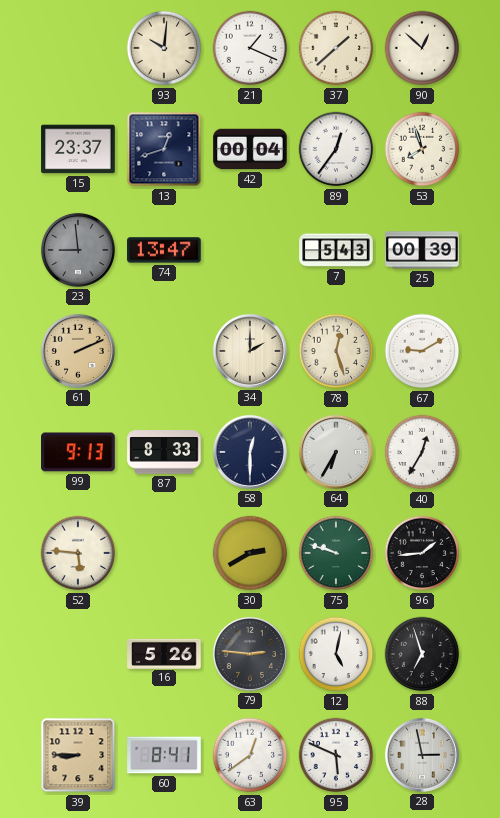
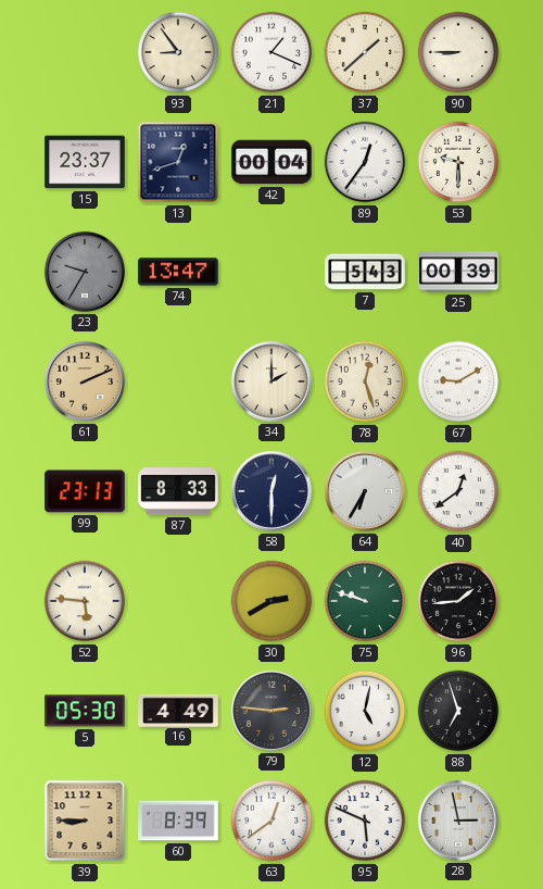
93: 10:01 -> 8:54 (178, 52)
90: 12:52 -> 8:45 (458, 52)
53: 7:57 -> 9:30 (458, 162)
23: 8:59 -> 9:35 (85, 272)
99: 9:13 -> 23:13 (85, 491)
40: 12:35 -> 12:39 (458, 491)
5: none -> 05:30 (85, 711)
16: 5:26 -> 4:49 (178, 710)
60: 8:41 -> 8:39 (178, 821)
